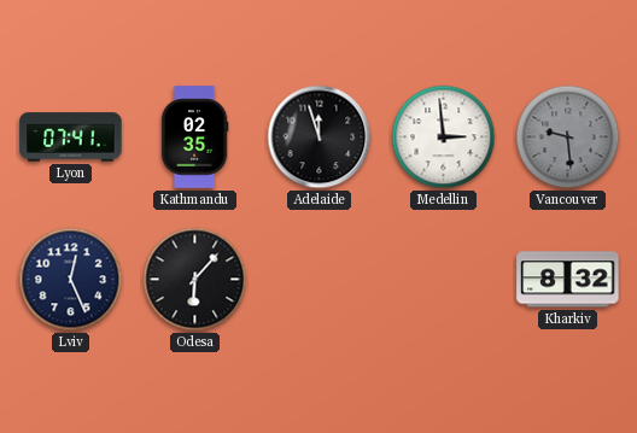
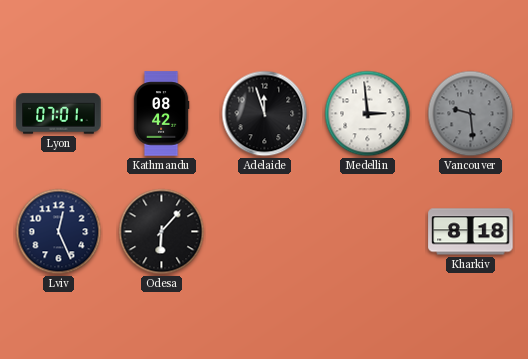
Lyon: 07:41 -> 07:01 (59, 114)
Kathmandu: 02:35 -> 08:42 (161, 114)
Kharkiv: 8:32 -> 8:18 (471, 232)
